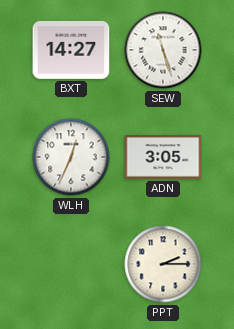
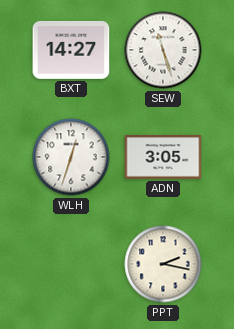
WLH: 12:34 -> 12:33 (71, 157)
PPT: 2:15 -> 2:17 (163, 264)
